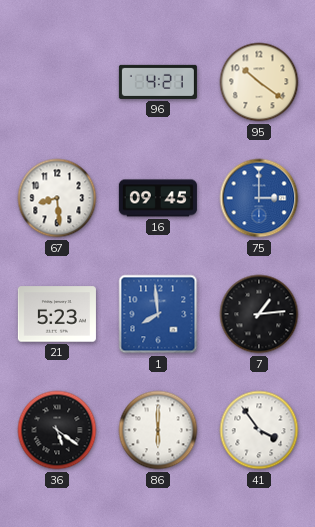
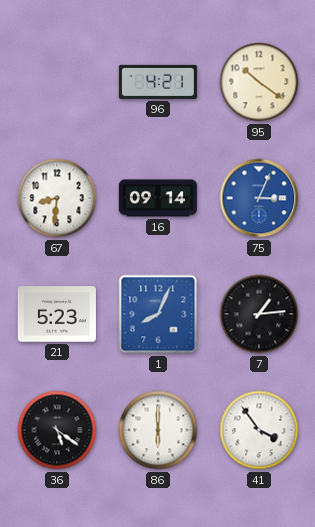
67: 8:29 -> 8:31 (57, 198)
16: 09:45 -> 09:14 (158, 198)
75: 3:00 -> 3:04 (259, 198)
1: 7:59 -> 8:04 (158, 314)
